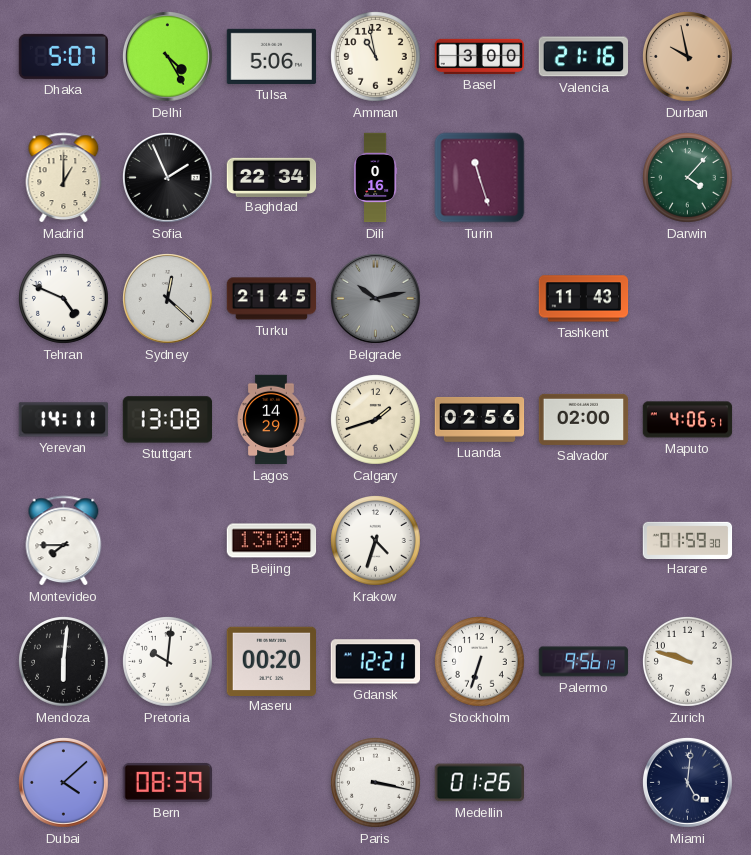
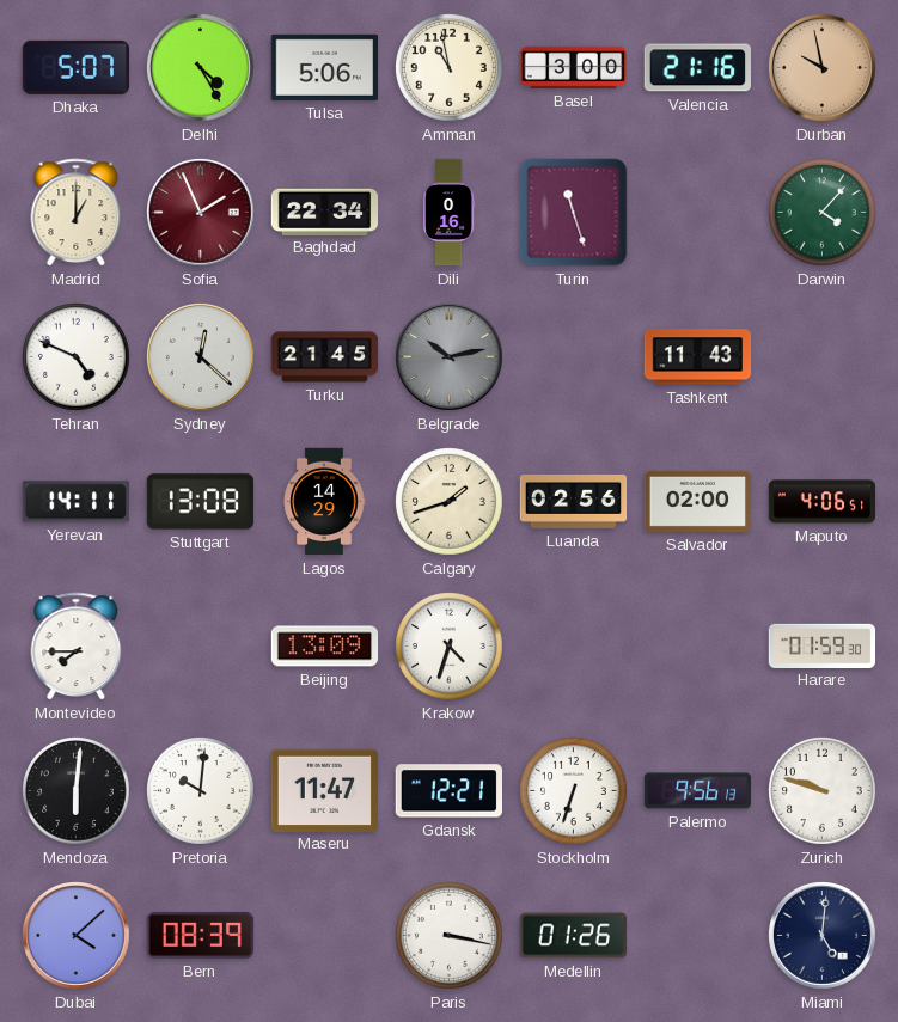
Sofia dial: black -> burgundy (201, 213)
Maseru: 00:20 -> 11:47 (325, 790)
